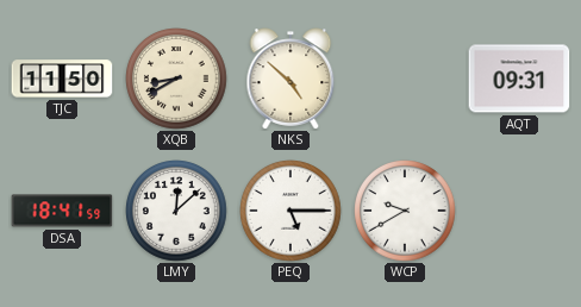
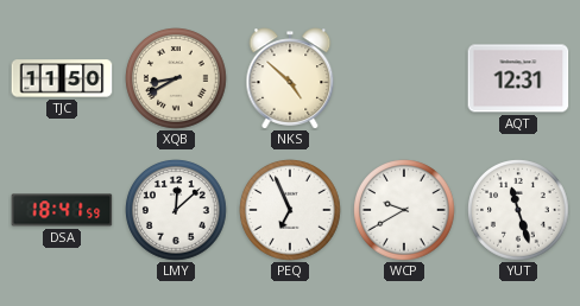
AQT: 09:31 -> 12:31 (518, 78)
PEQ: 5:15 -> 6:56 (290, 210)
YUT: none -> 11:27 (518, 210)
